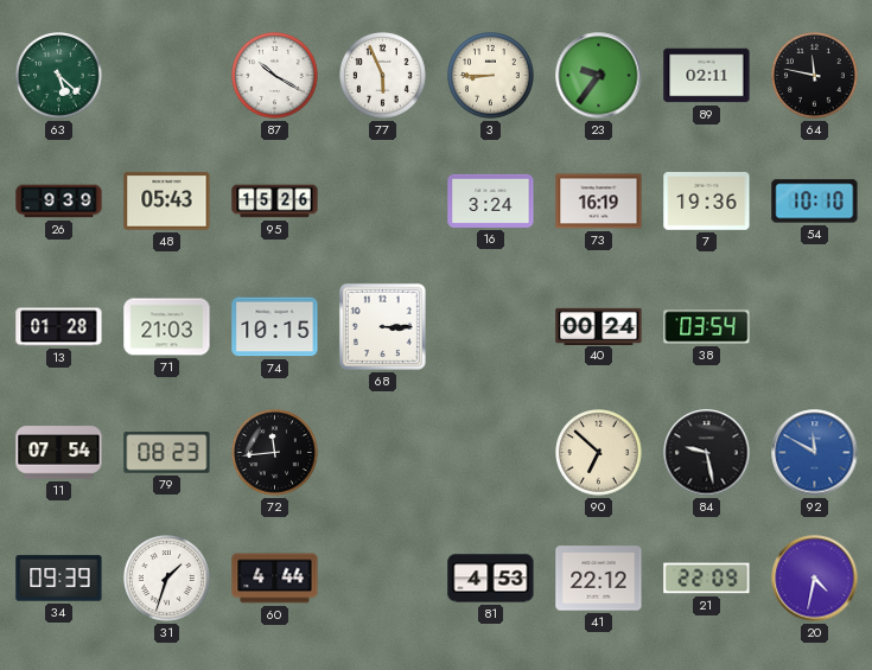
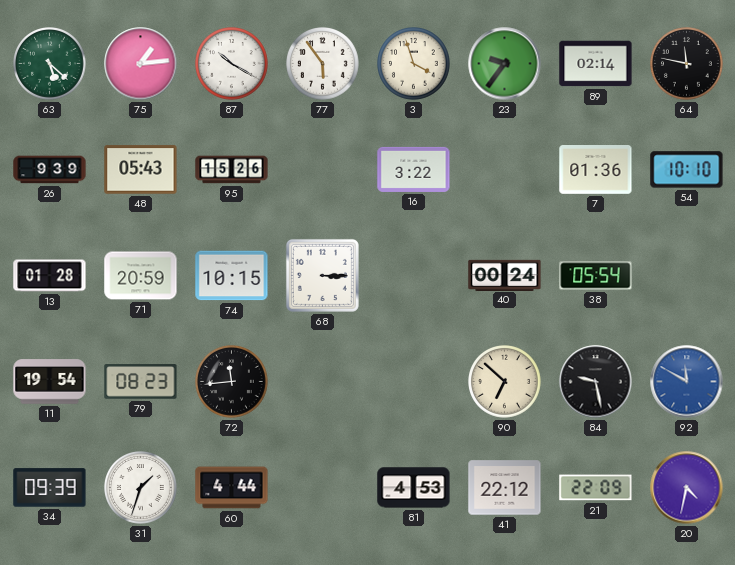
75: none -> 1:14 (141, 64)
77: 5:56 -> 5:54 (323, 64)
3: 8:45 -> 3:57 (414, 64)
89: 02:11 -> 02:14 (596, 64)
16: 3:24 -> 3:22 (414, 169)
73: 16:19 -> none (599, 202)
7: 19:36 -> 01:36 (596, 170)
71: 21:03 -> 20:59 (141, 276)
38: 03:54 -> 05:54 (596, 276)
11: 07:54 -> 19:54 (50, 382)
